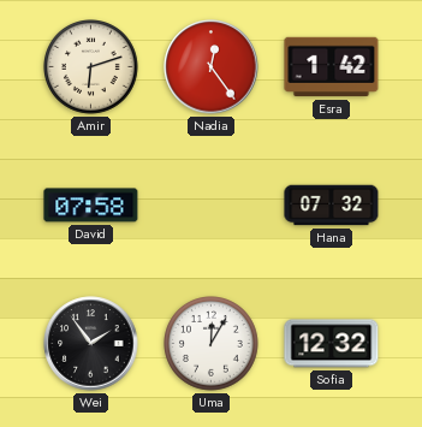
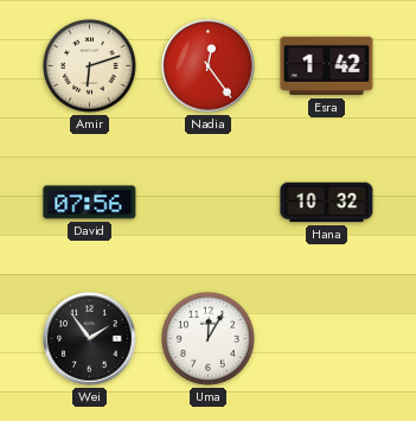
David: 07:58 -> 07:56 (90, 203)
Hana: 07:32 -> 10:32 (327, 203)
Sofia: 12:32 -> none (332, 344)
